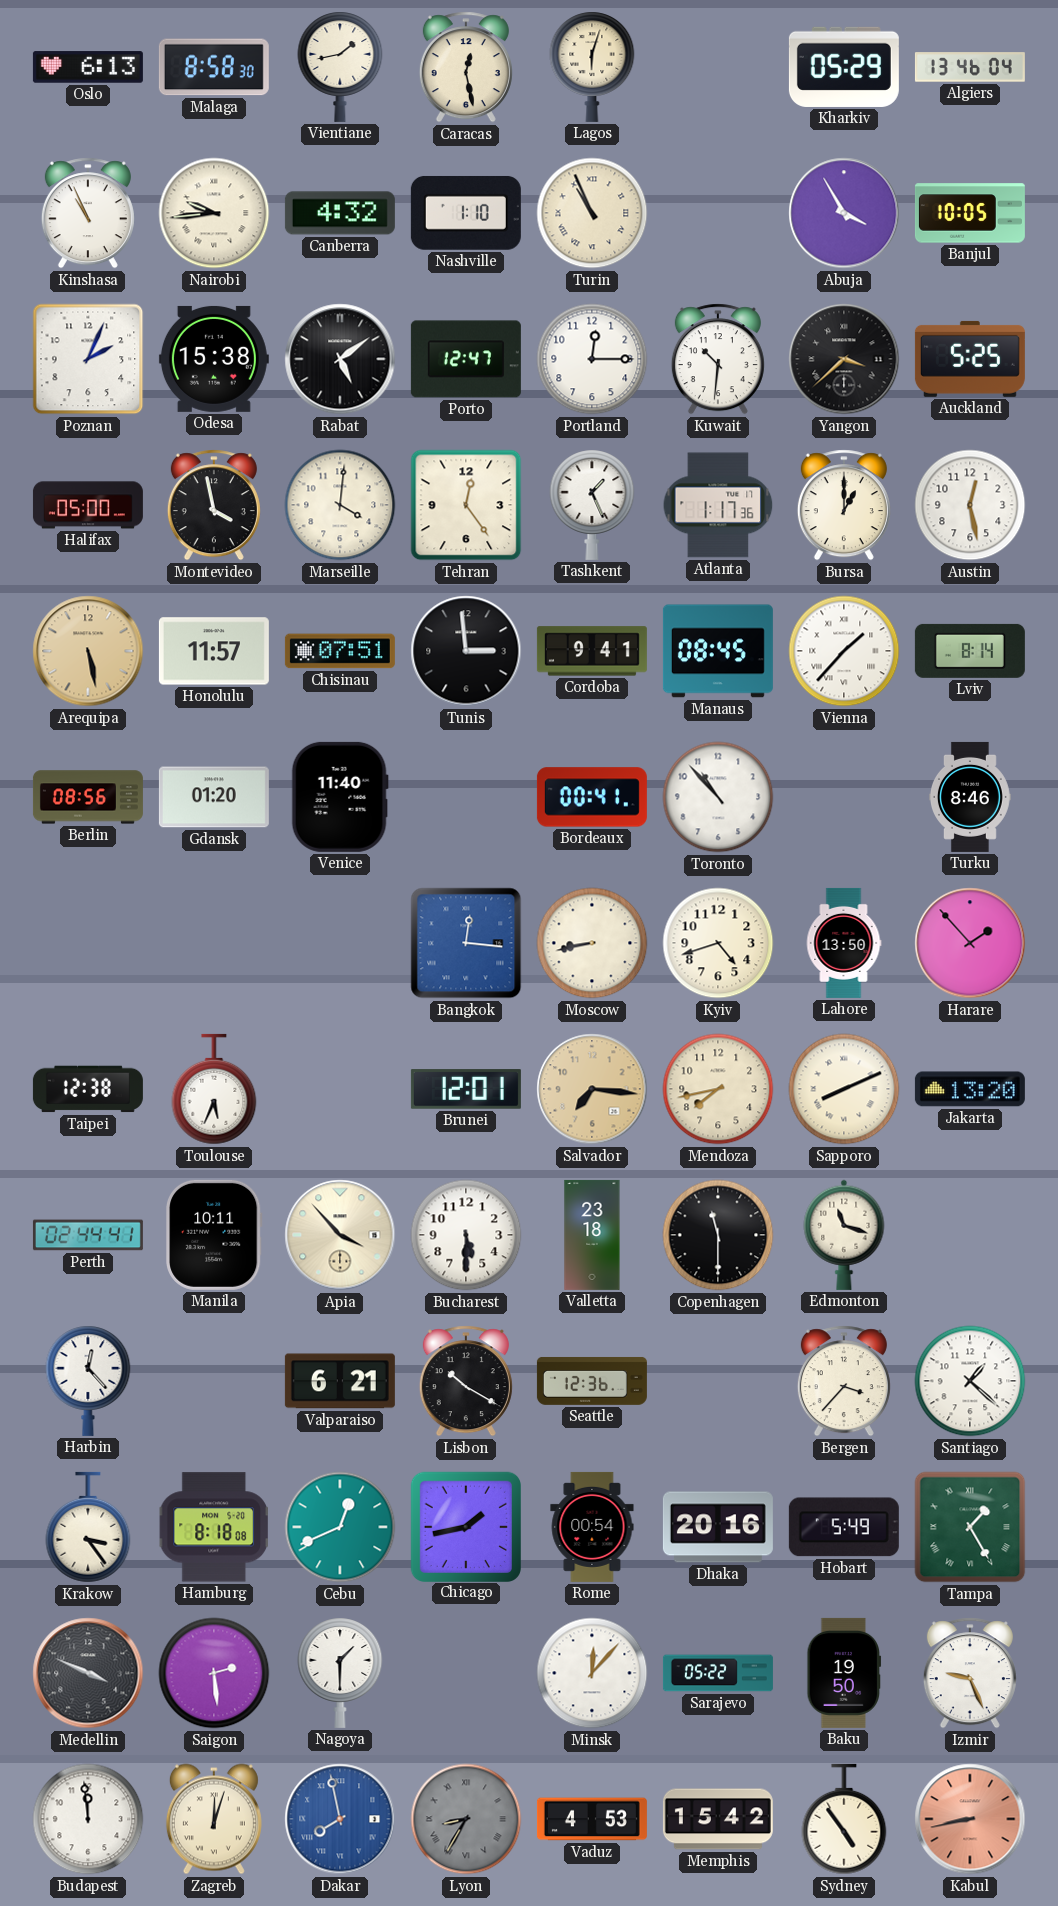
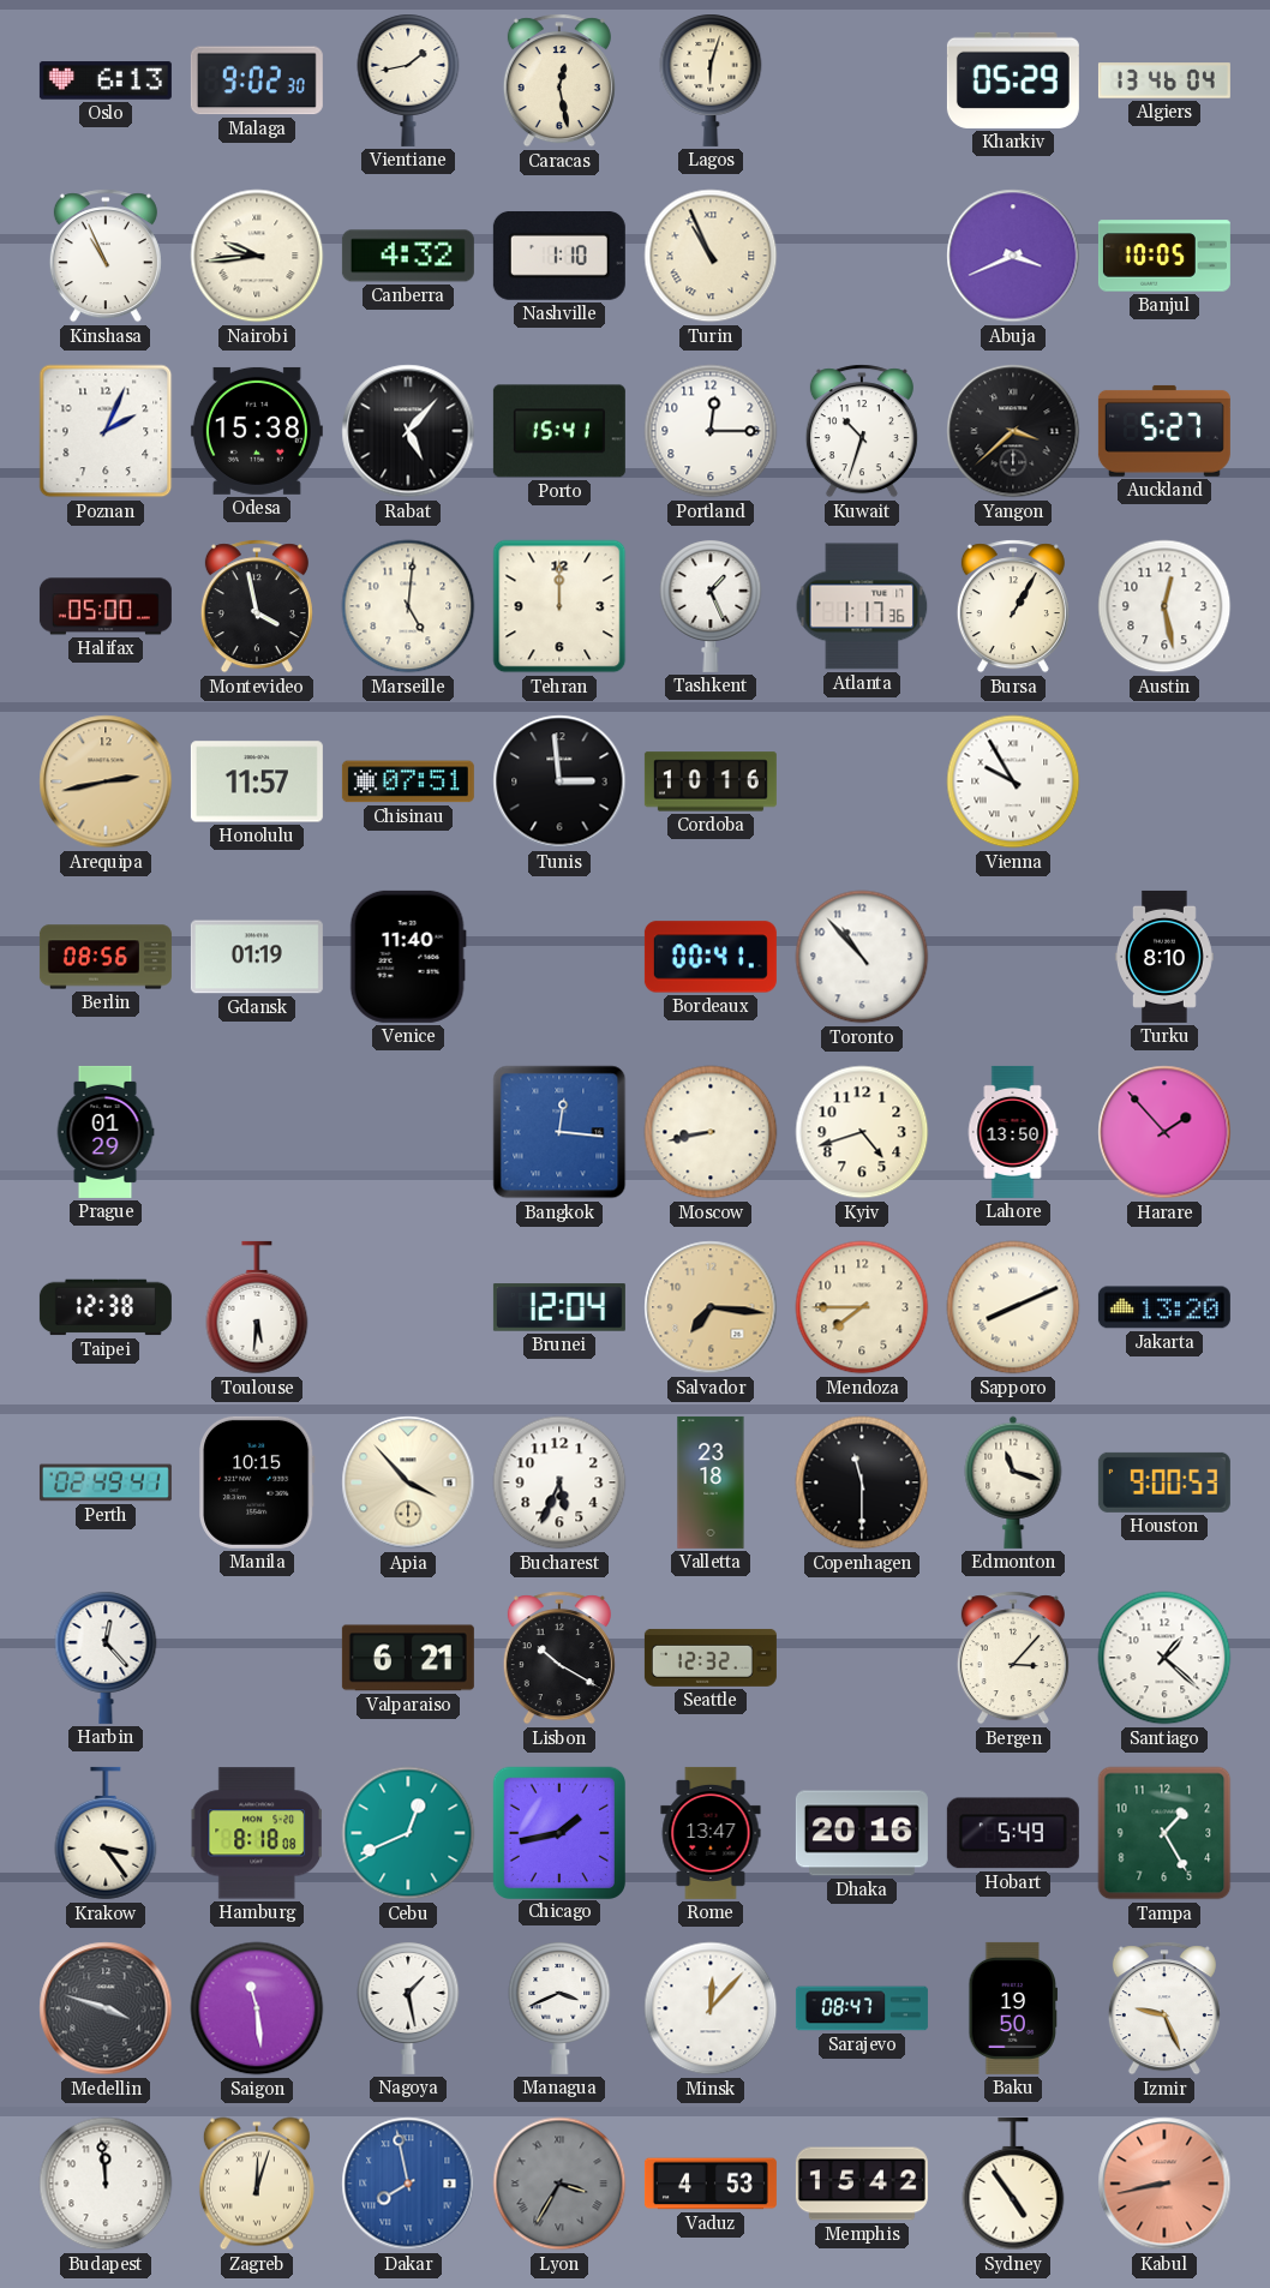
Malaga: 8:58 -> 9:02 (257, 80)
Abuja: 3:55 -> 3:41 (1013, 256)
Rabat: 5:09 -> 5:07 (408, 431)
Porto: 12:47 -> 15:41 (559, 431)
Kuwait: 10:31 -> 10:33 (862, 431)
Auckland: 5:25 -> 5:27 (1164, 431)
Marseille: 4:01 -> 5:01 (408, 606)
Tehran: 12:24 -> 12:00 (559, 606)
Bursa: 1:00 -> 1:05 (1013, 606)
Arequipa: 5:28 -> 2:43 (106, 781)
Cordoba: 9:41 -> 10:16 (711, 781)
Manaus: 08:45 -> none (718, 651)
Vienna: 1:37 -> 9:55 (1013, 781)
Lviv: 8:14 -> none (970, 651)
Gdansk: 01:20 -> 01:19 (257, 957)
Turku: 8:46 -> 8:10 (1164, 957)
Prague: none -> 01:29 (106, 1132)
Toulouse: 5:34 -> 5:31 (257, 1307)
Brunei: 12:01 -> 12:04 (559, 1307)
Mendoza: 7:43 -> 7:45 (862, 1307)
Perth: 02:44 -> 02:49 (106, 1483)
Manila: 10:11 -> 10:15 (258, 1483)
Bucharest: 5:30 -> 5:34 (559, 1483)
Houston: none -> 9:00 (1164, 1483)
Seattle: 12:36 -> 12:32 (711, 1658)
Bergen: 3:37 -> 3:07 (1013, 1658)
Rome: 00:54 -> 13:47 (711, 1833)
Tampa numerals: Roman -> Arabic (1164, 1833)
Medellin: 3:49 -> 3:48 (106, 2008)
Saigon: 2:29 -> 11:29 (257, 2008)
Nagoya: 1:30 -> 1:28 (408, 2008)
Managua: none -> 3:41 (559, 2008)
Sarajevo: 05:22 -> 08:47 (862, 2008)
Lyon: 8:35 -> 3:35 (559, 2184)
